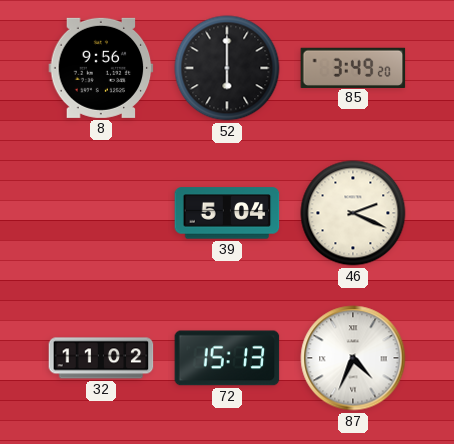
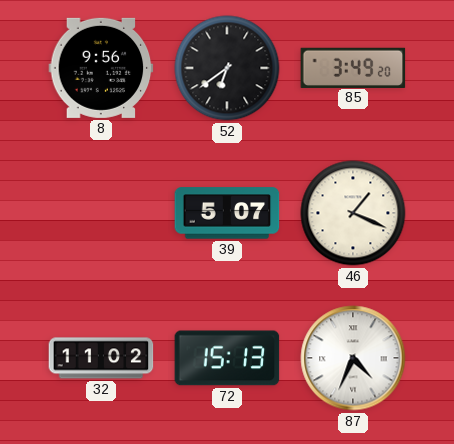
52: 6:00 -> 6:39 (227, 68)
39: 5:04 -> 5:07 (227, 213)
46: 2:19 -> 1:19 (353, 213)
